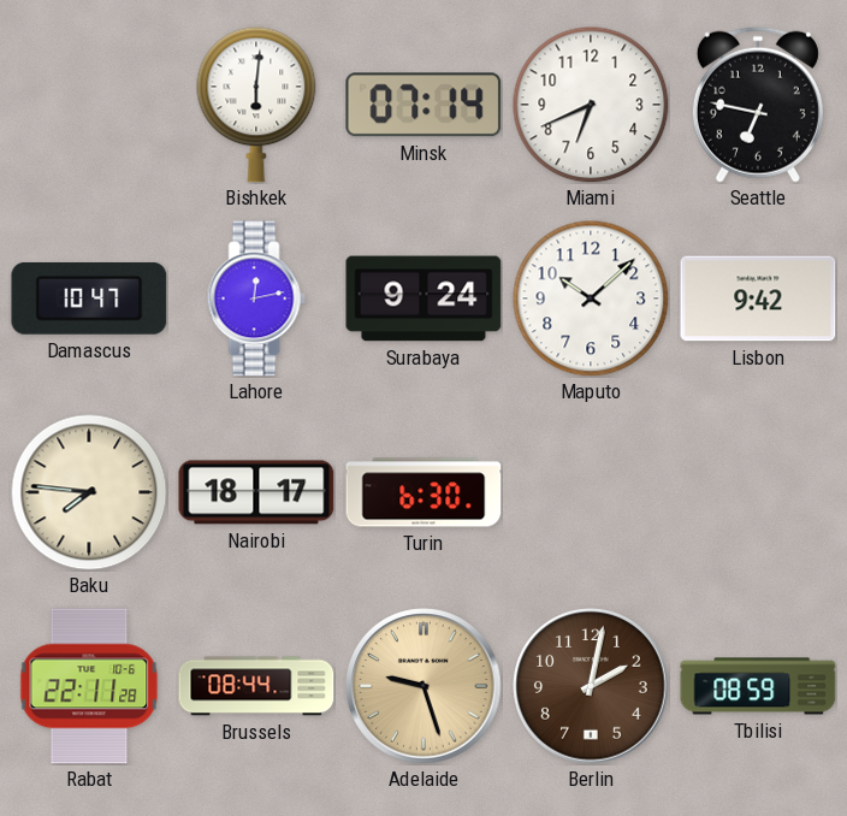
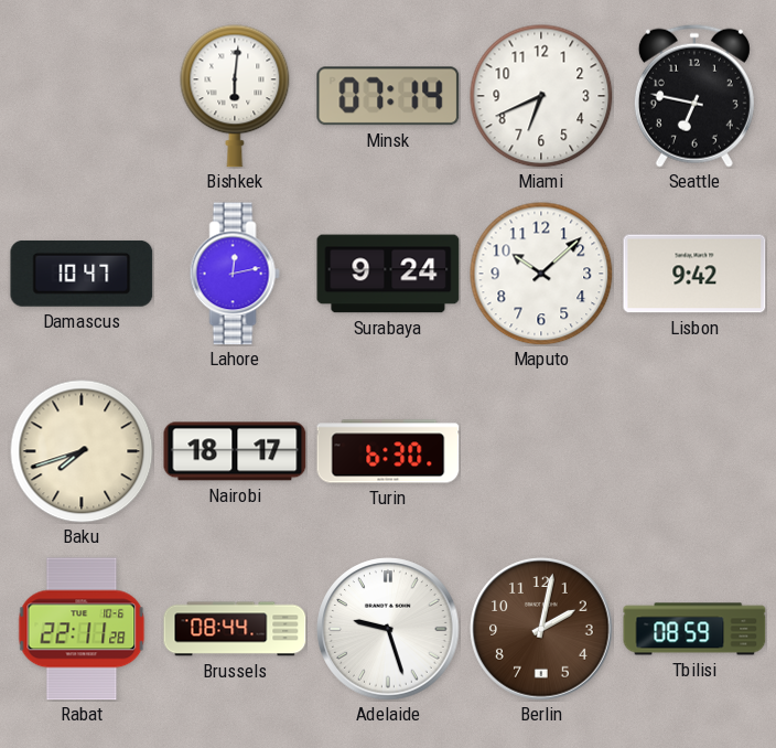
Baku: 7:46 -> 7:42 (82, 451)
Adelaide dial: champagne -> white (388, 629)
